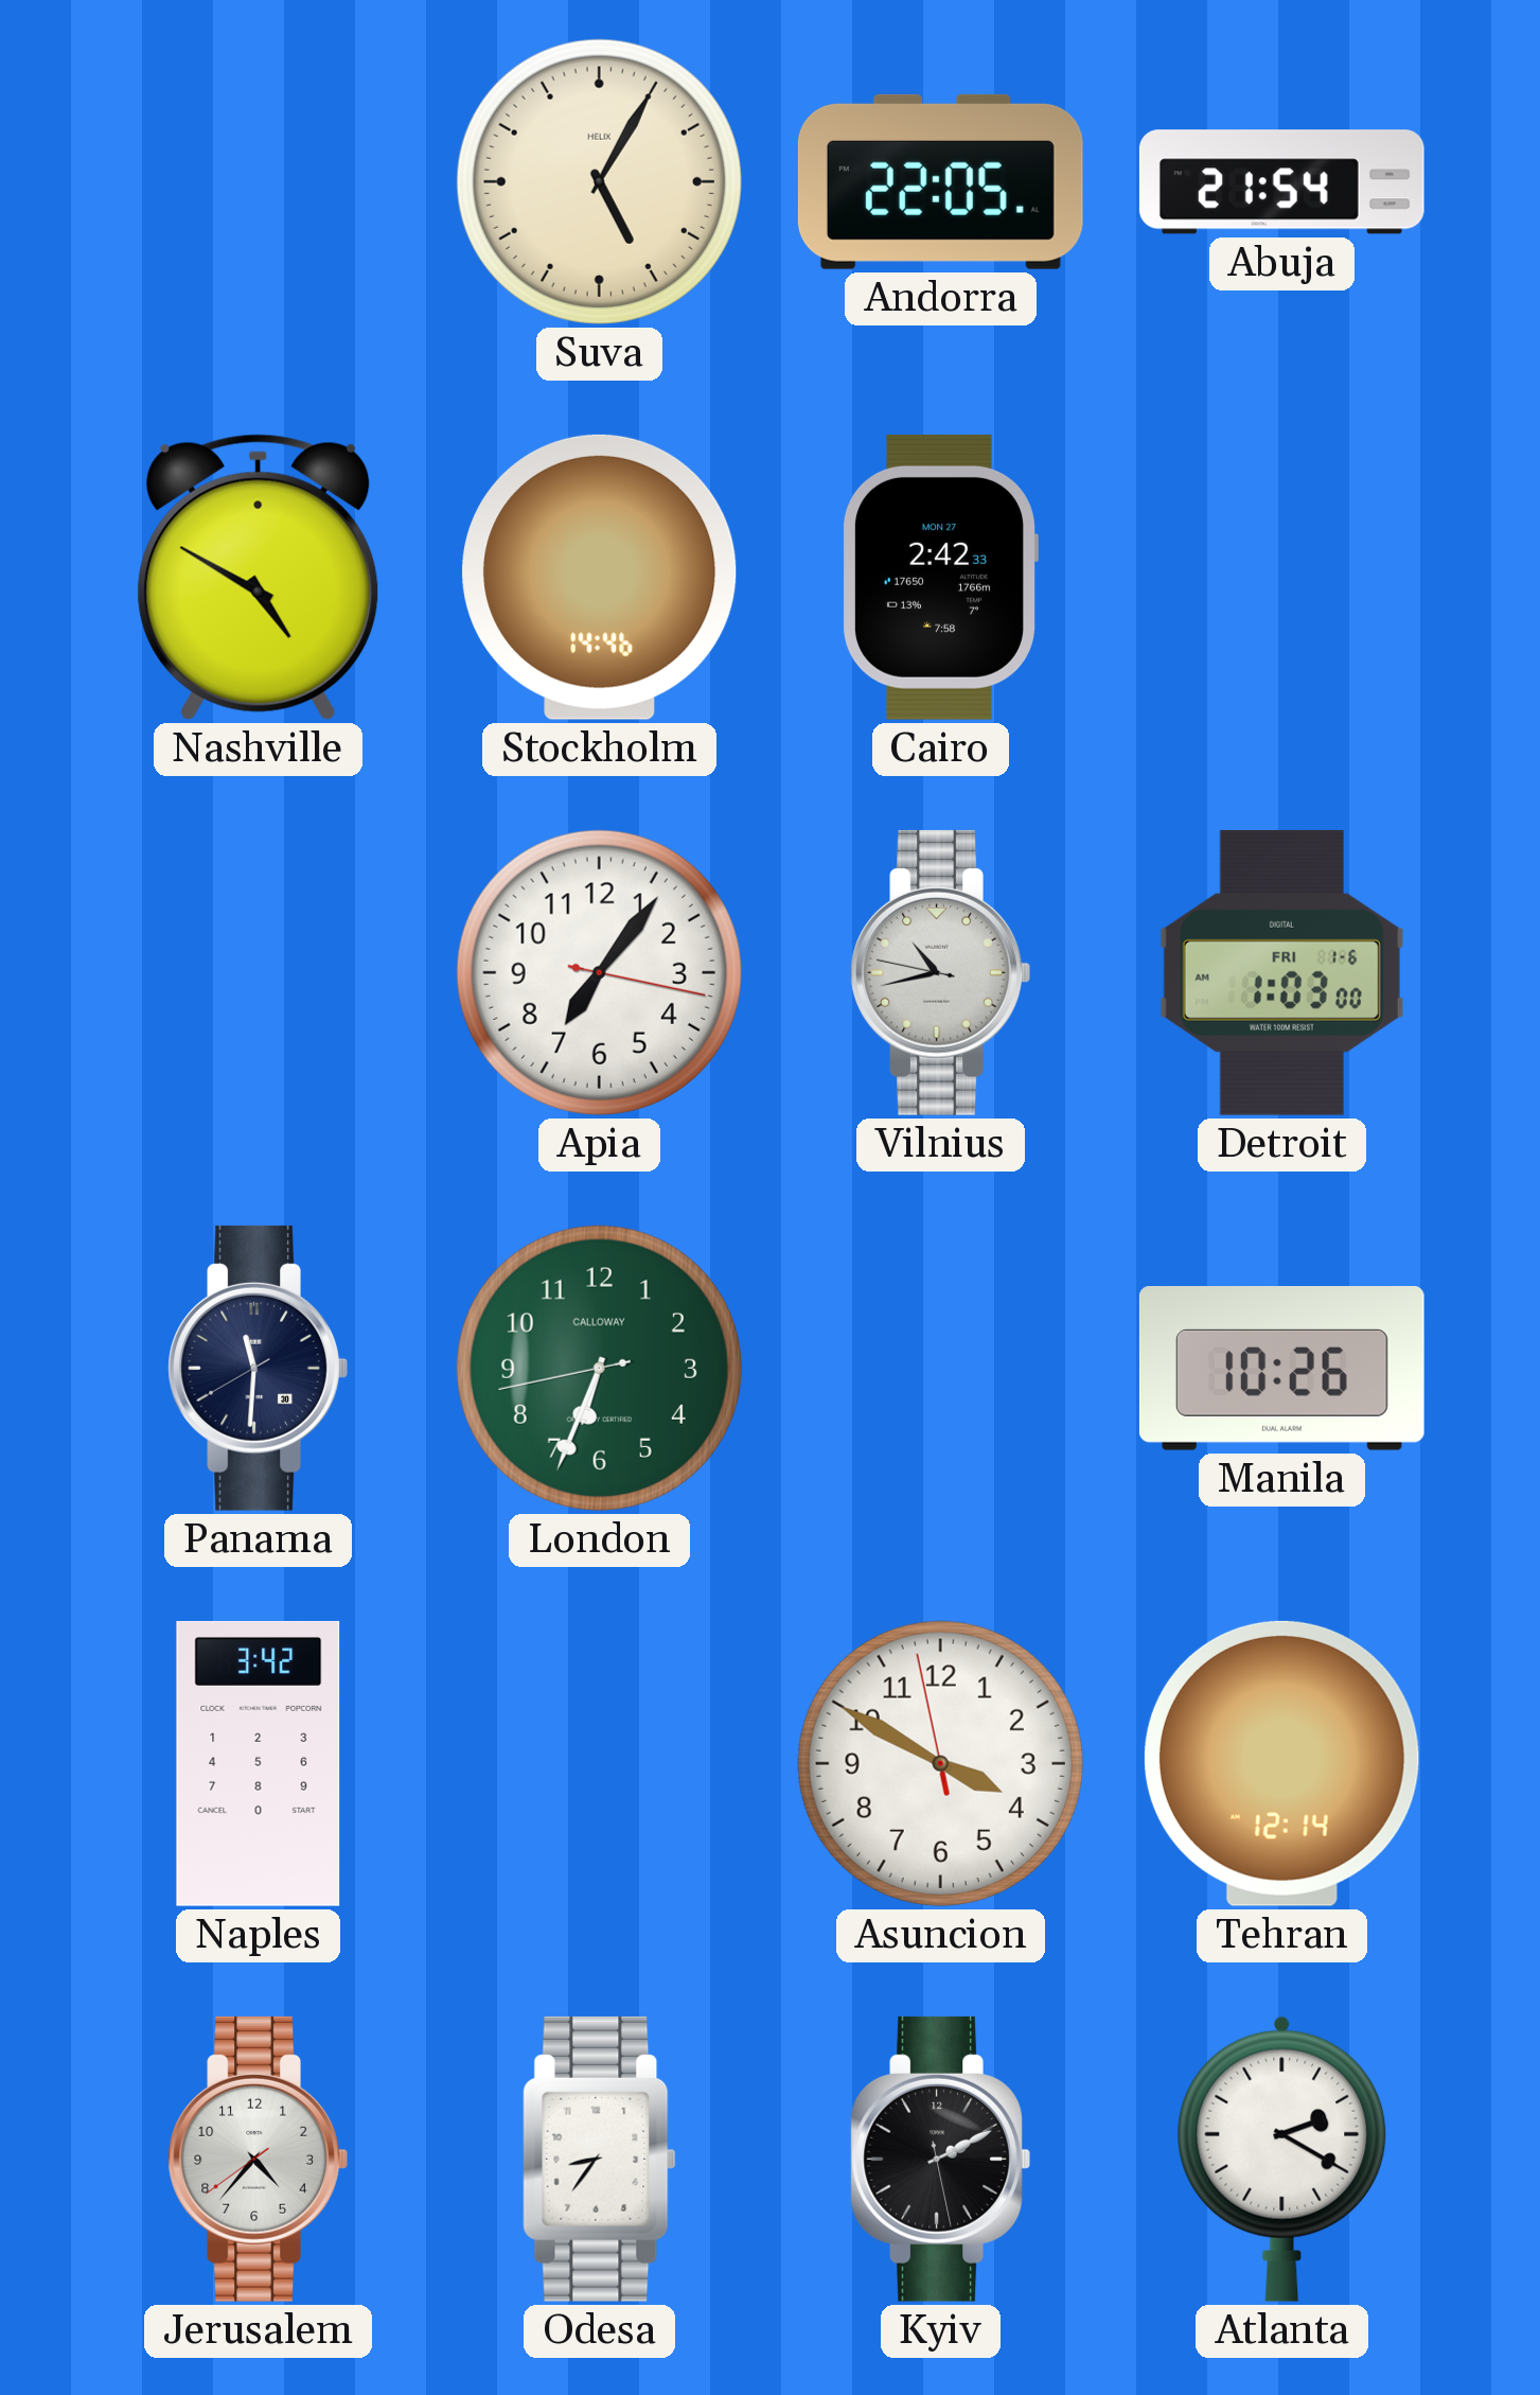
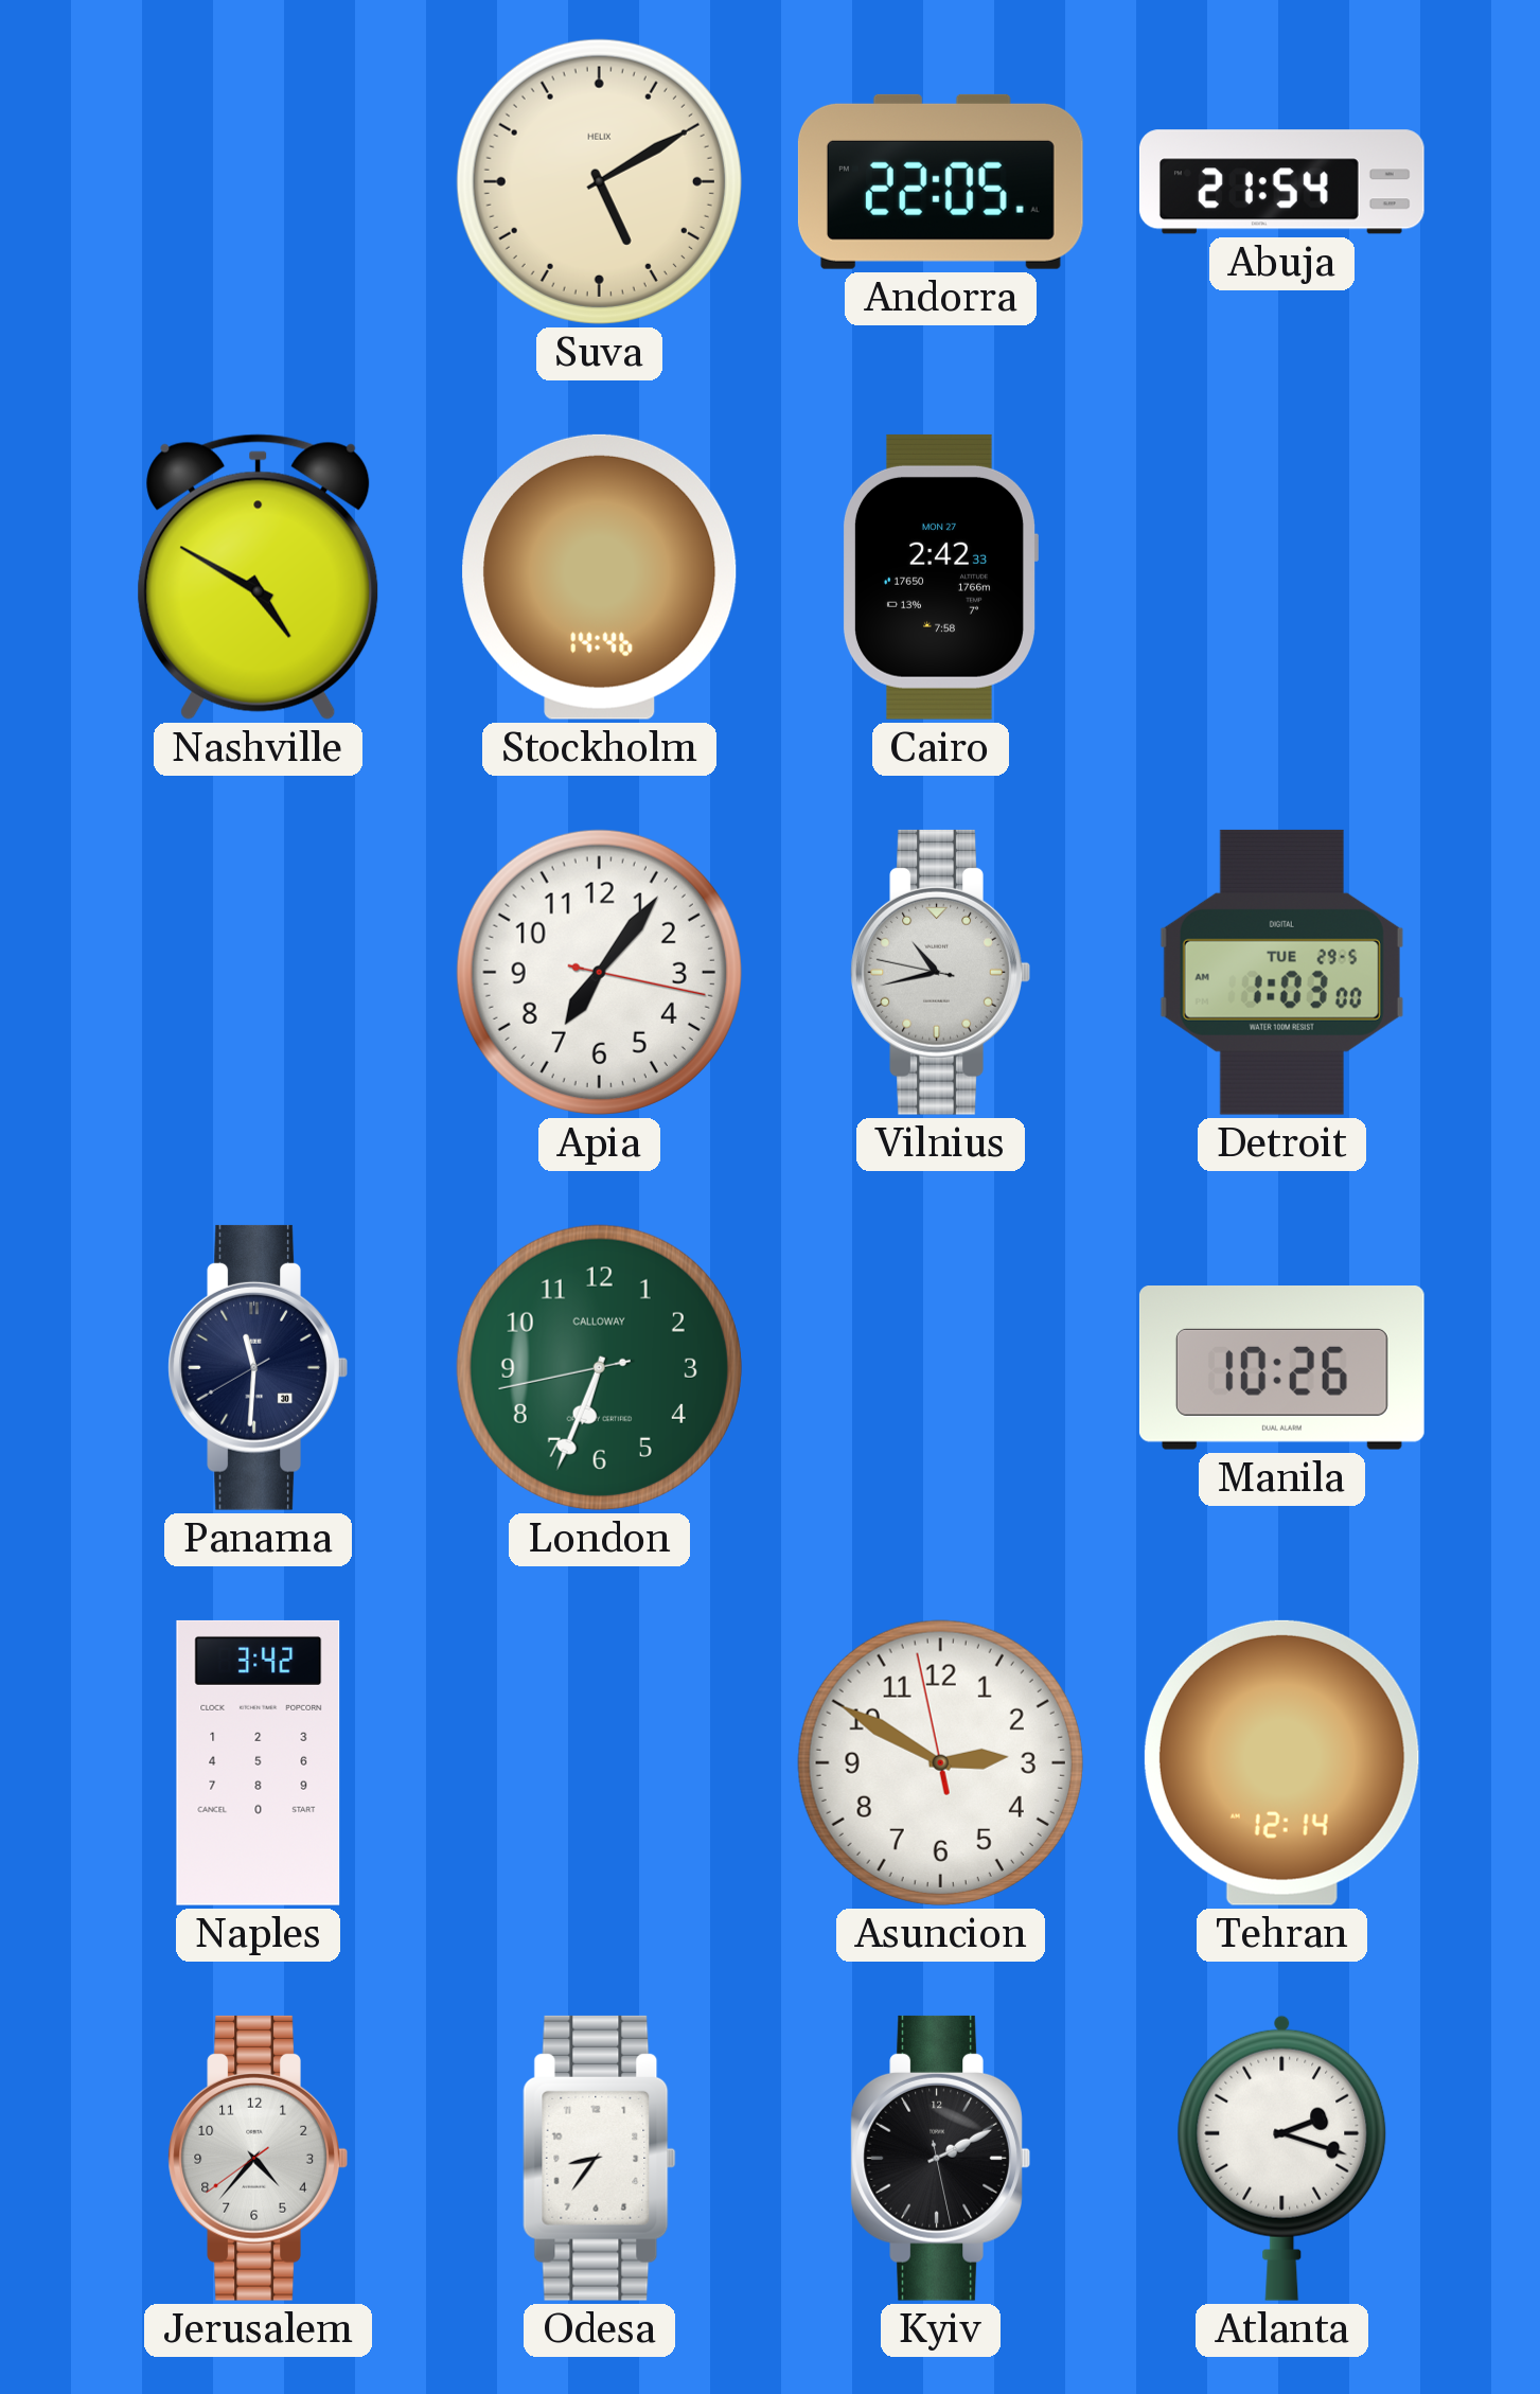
Suva: 5:05 -> 5:10 (599, 181)
Detroit date: FRI 1-6 -> TUE 29-5 (1281, 972)
Asuncion: 3:49 -> 2:49 (940, 1762)
Atlanta: 2:20 -> 2:18 (1282, 2158)
